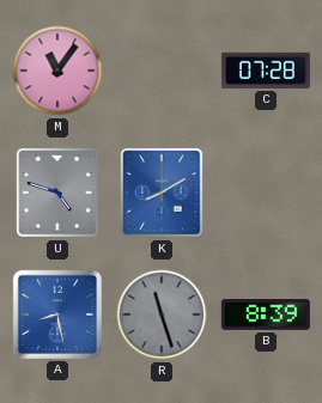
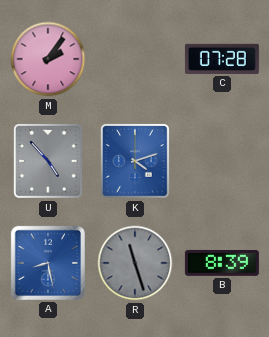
M: 11:06 -> 2:06 (48, 59)
U: 4:48 -> 4:53 (49, 161)
K: 8:10 -> 4:12 (136, 161)
